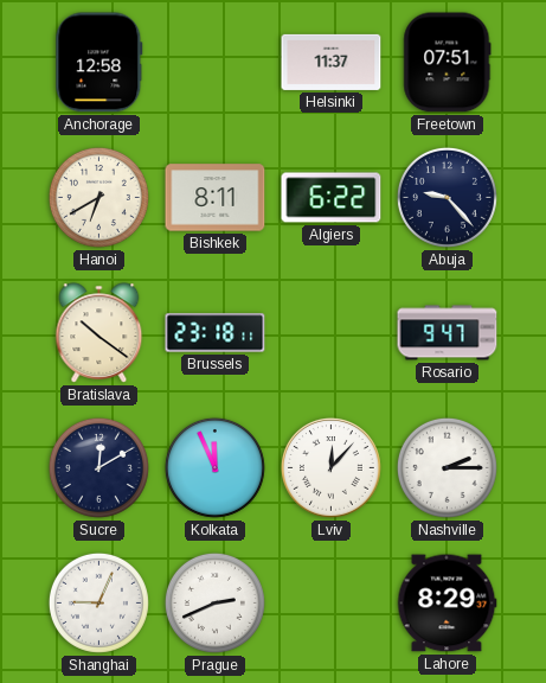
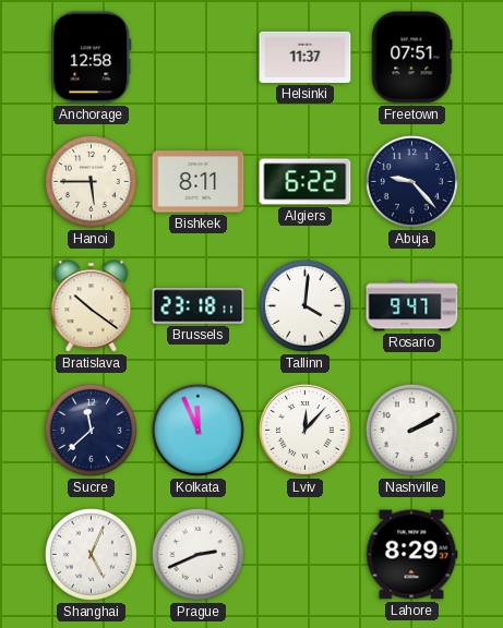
Hanoi: 6:40 -> 5:45 (91, 181)
Tallinn: none -> 4:01 (304, 305)
Sucre: 12:10 -> 11:38 (91, 430)
Nashville: 2:15 -> 2:10 (411, 430)
Shanghai: 9:04 -> 5:04 (91, 554)
